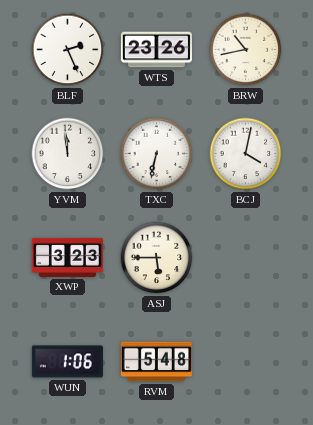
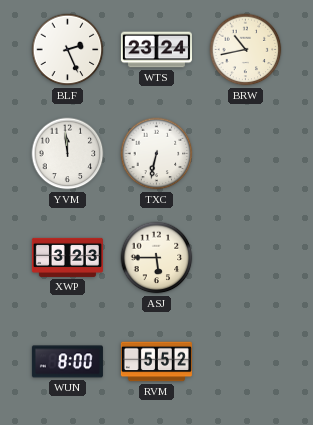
WTS: 23:26 -> 23:24 (156, 50)
BCJ: 4:02 -> none (246, 154)
WUN: 1:06 -> 8:00 (67, 362)
RVM: 5:48 -> 5:52 (156, 362)
